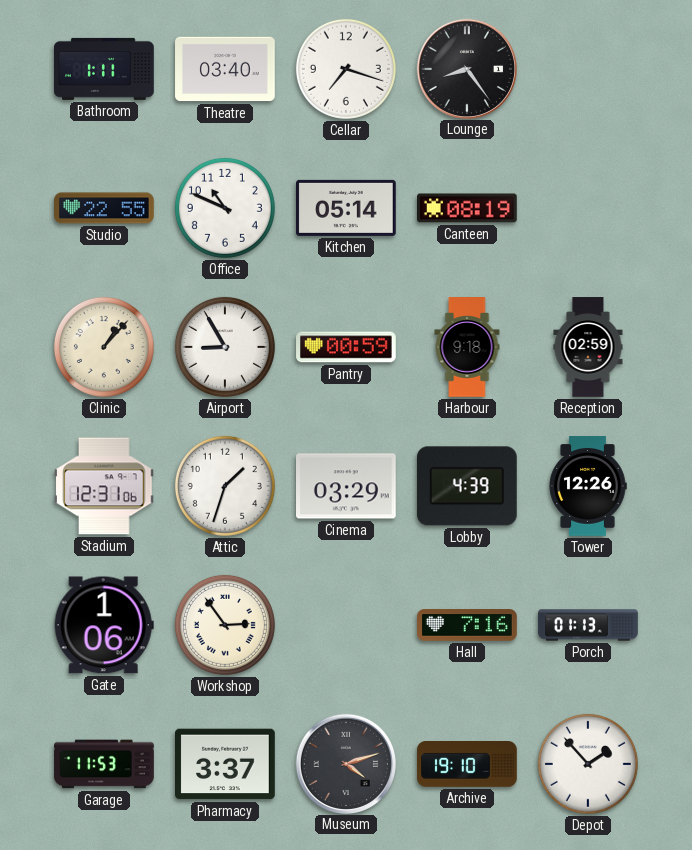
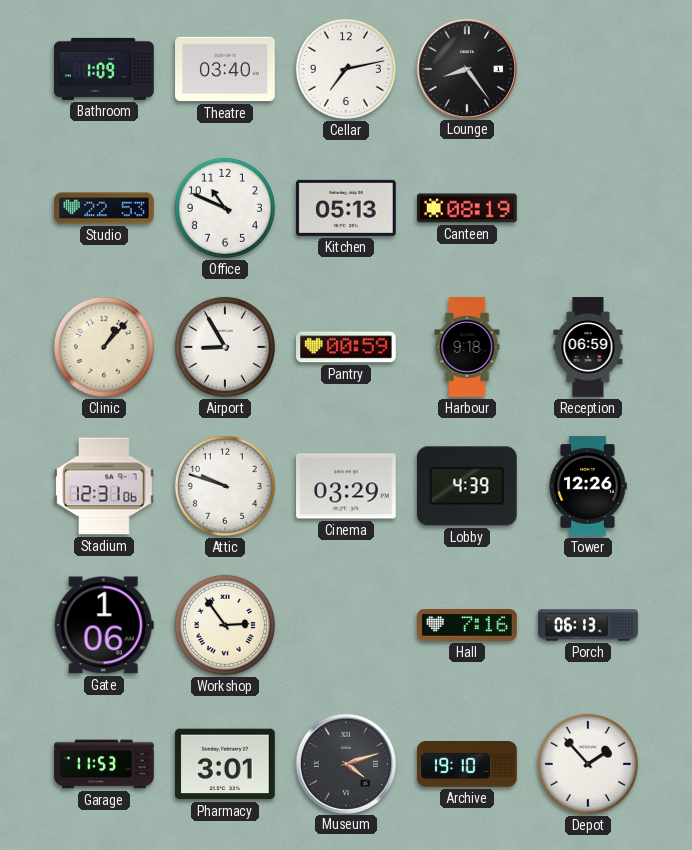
Bathroom: 1:11 -> 1:09 (105, 69)
Cellar: 7:18 -> 7:13 (346, 69)
Studio: 22:55 -> 22:53 (104, 208)
Kitchen: 05:14 -> 05:13 (347, 208)
Reception: 02:59 -> 06:59 (588, 347)
Attic: 1:33 -> 9:48 (225, 486)
Porch: 01:13 -> 06:13 (588, 625)
Pharmacy: 3:37 -> 3:01 (226, 764)
